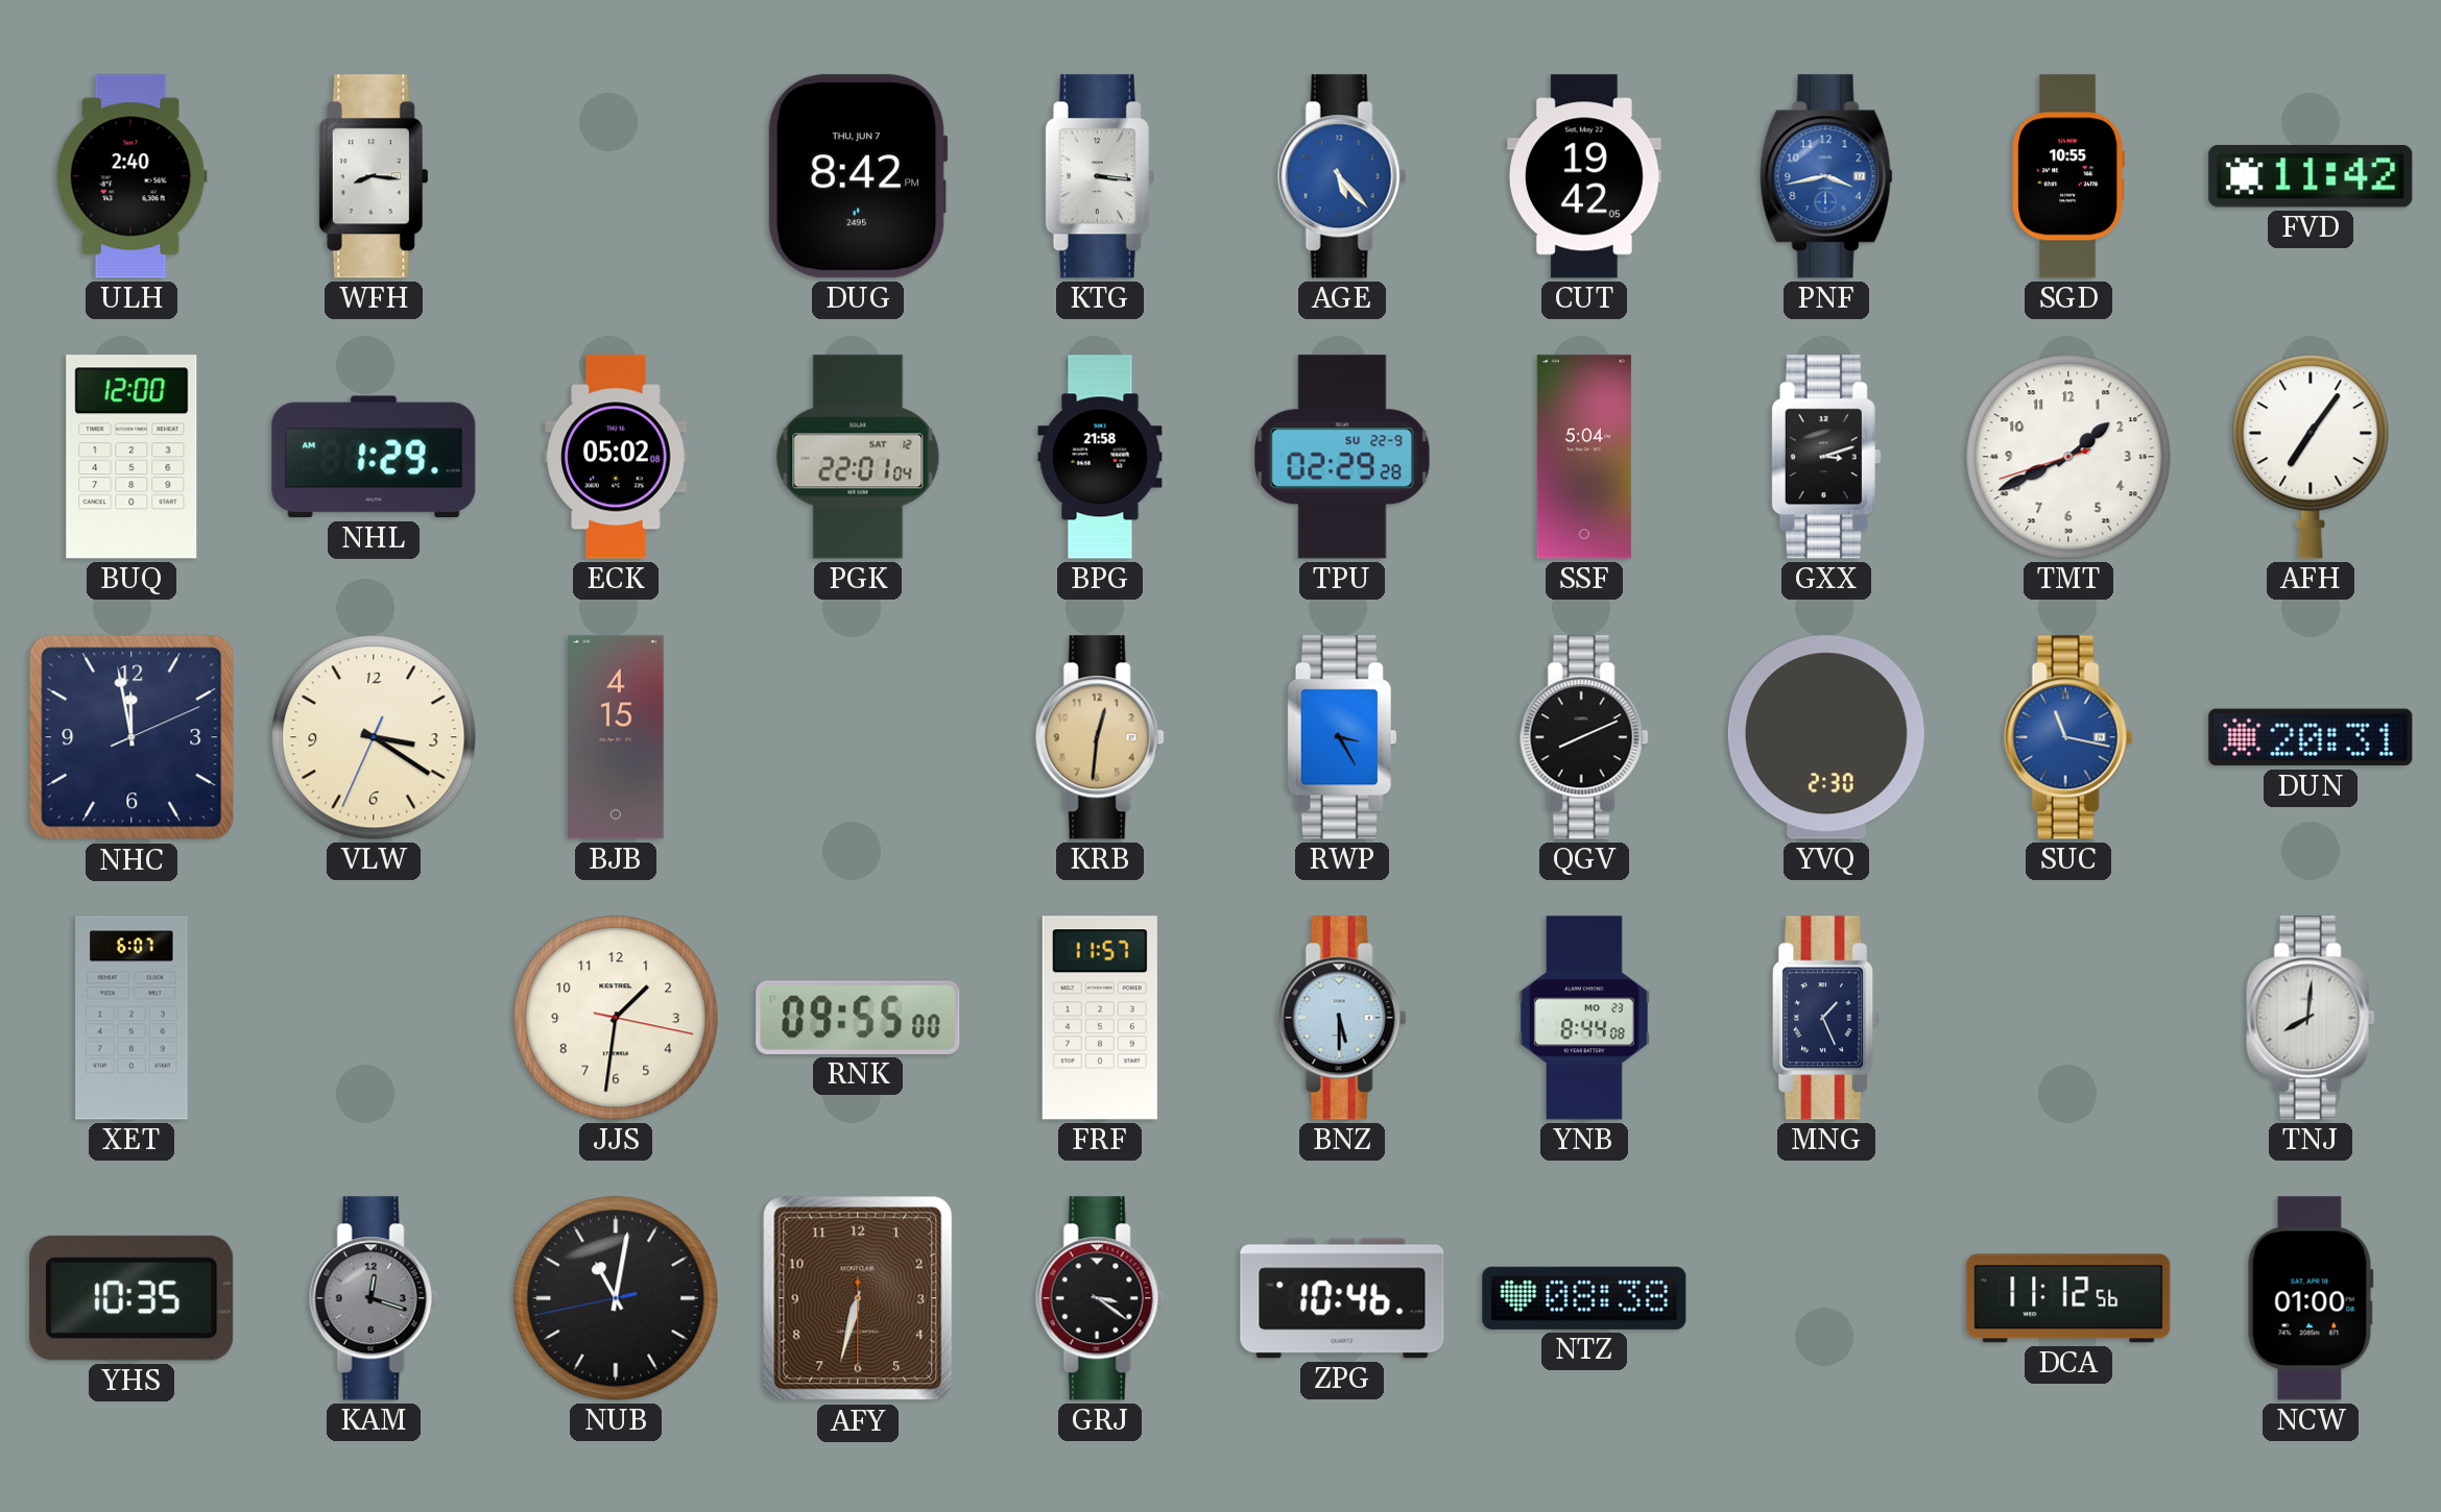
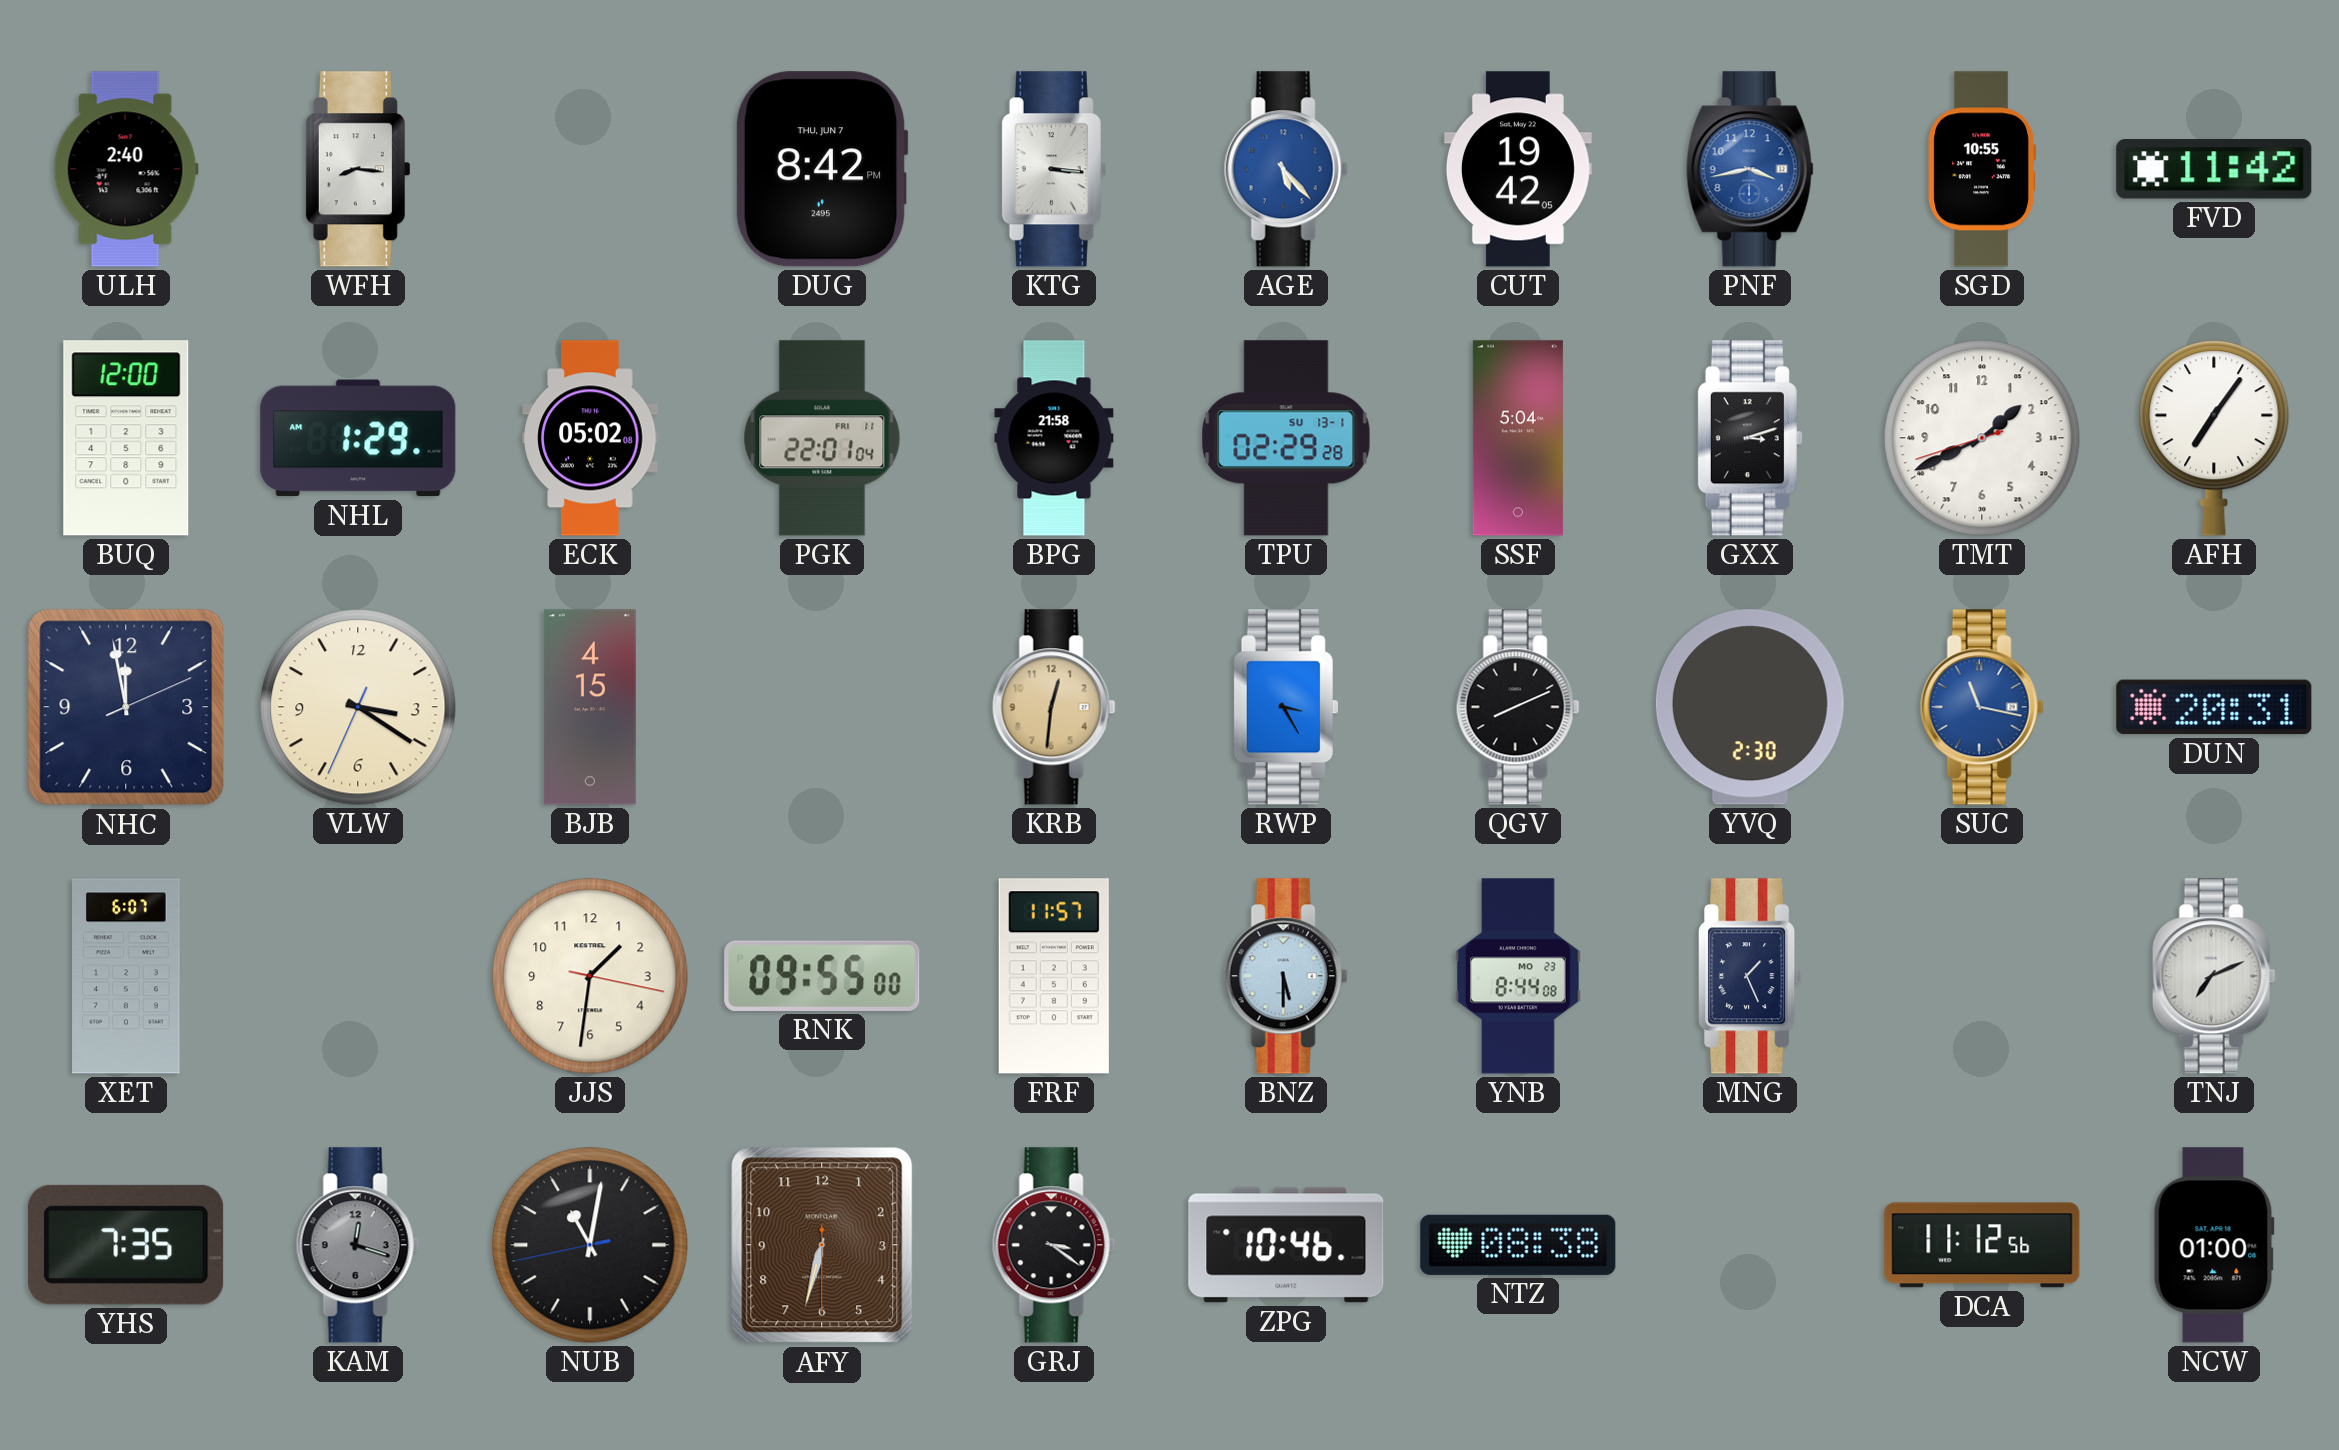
PGK date: SAT 12 -> FRI 11 (822, 438)
TPU date: SU 22-9 -> SU 13-1 (1286, 438)
TNJ: 8:01 -> 7:11 (2214, 976)
YHS: 10:35 -> 7:35 (126, 1245)
